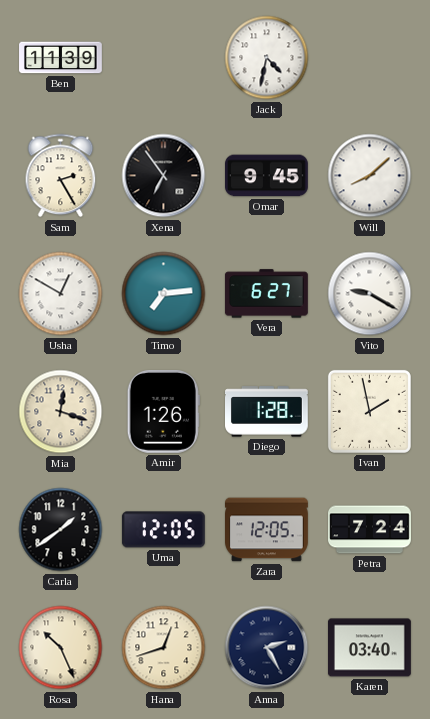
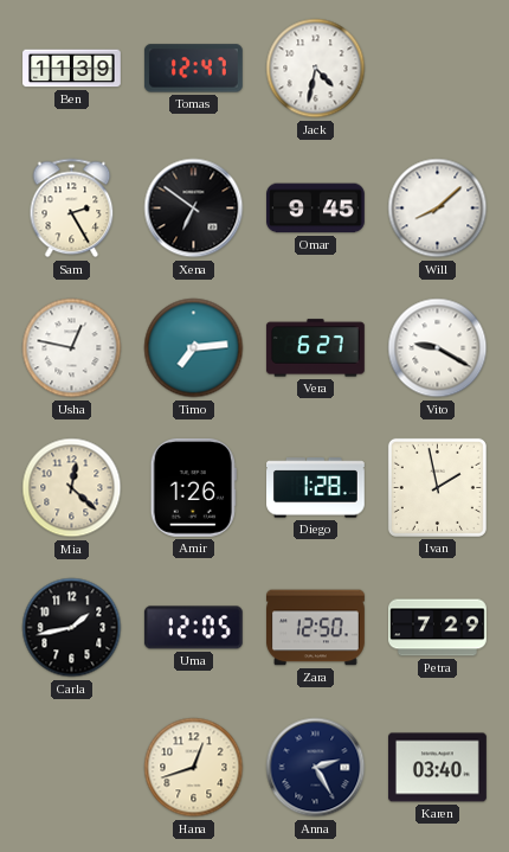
Tomas: none -> 12:47 (193, 69)
Xena: 6:54 -> 6:51 (194, 209)
Usha: 12:50 -> 12:47 (72, 348)
Mia: 12:18 -> 12:22 (72, 488)
Carla: 1:39 -> 1:43 (72, 628)
Zara: 12:05 -> 12:50 (316, 628)
Petra: 7:24 -> 7:29 (438, 628)
Rosa: 10:26 -> none (61, 648)
